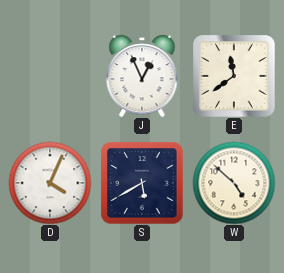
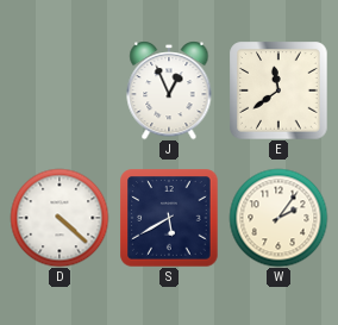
D: 4:04 -> 4:22 (60, 218)
W: 4:52 -> 2:06 (278, 218)
